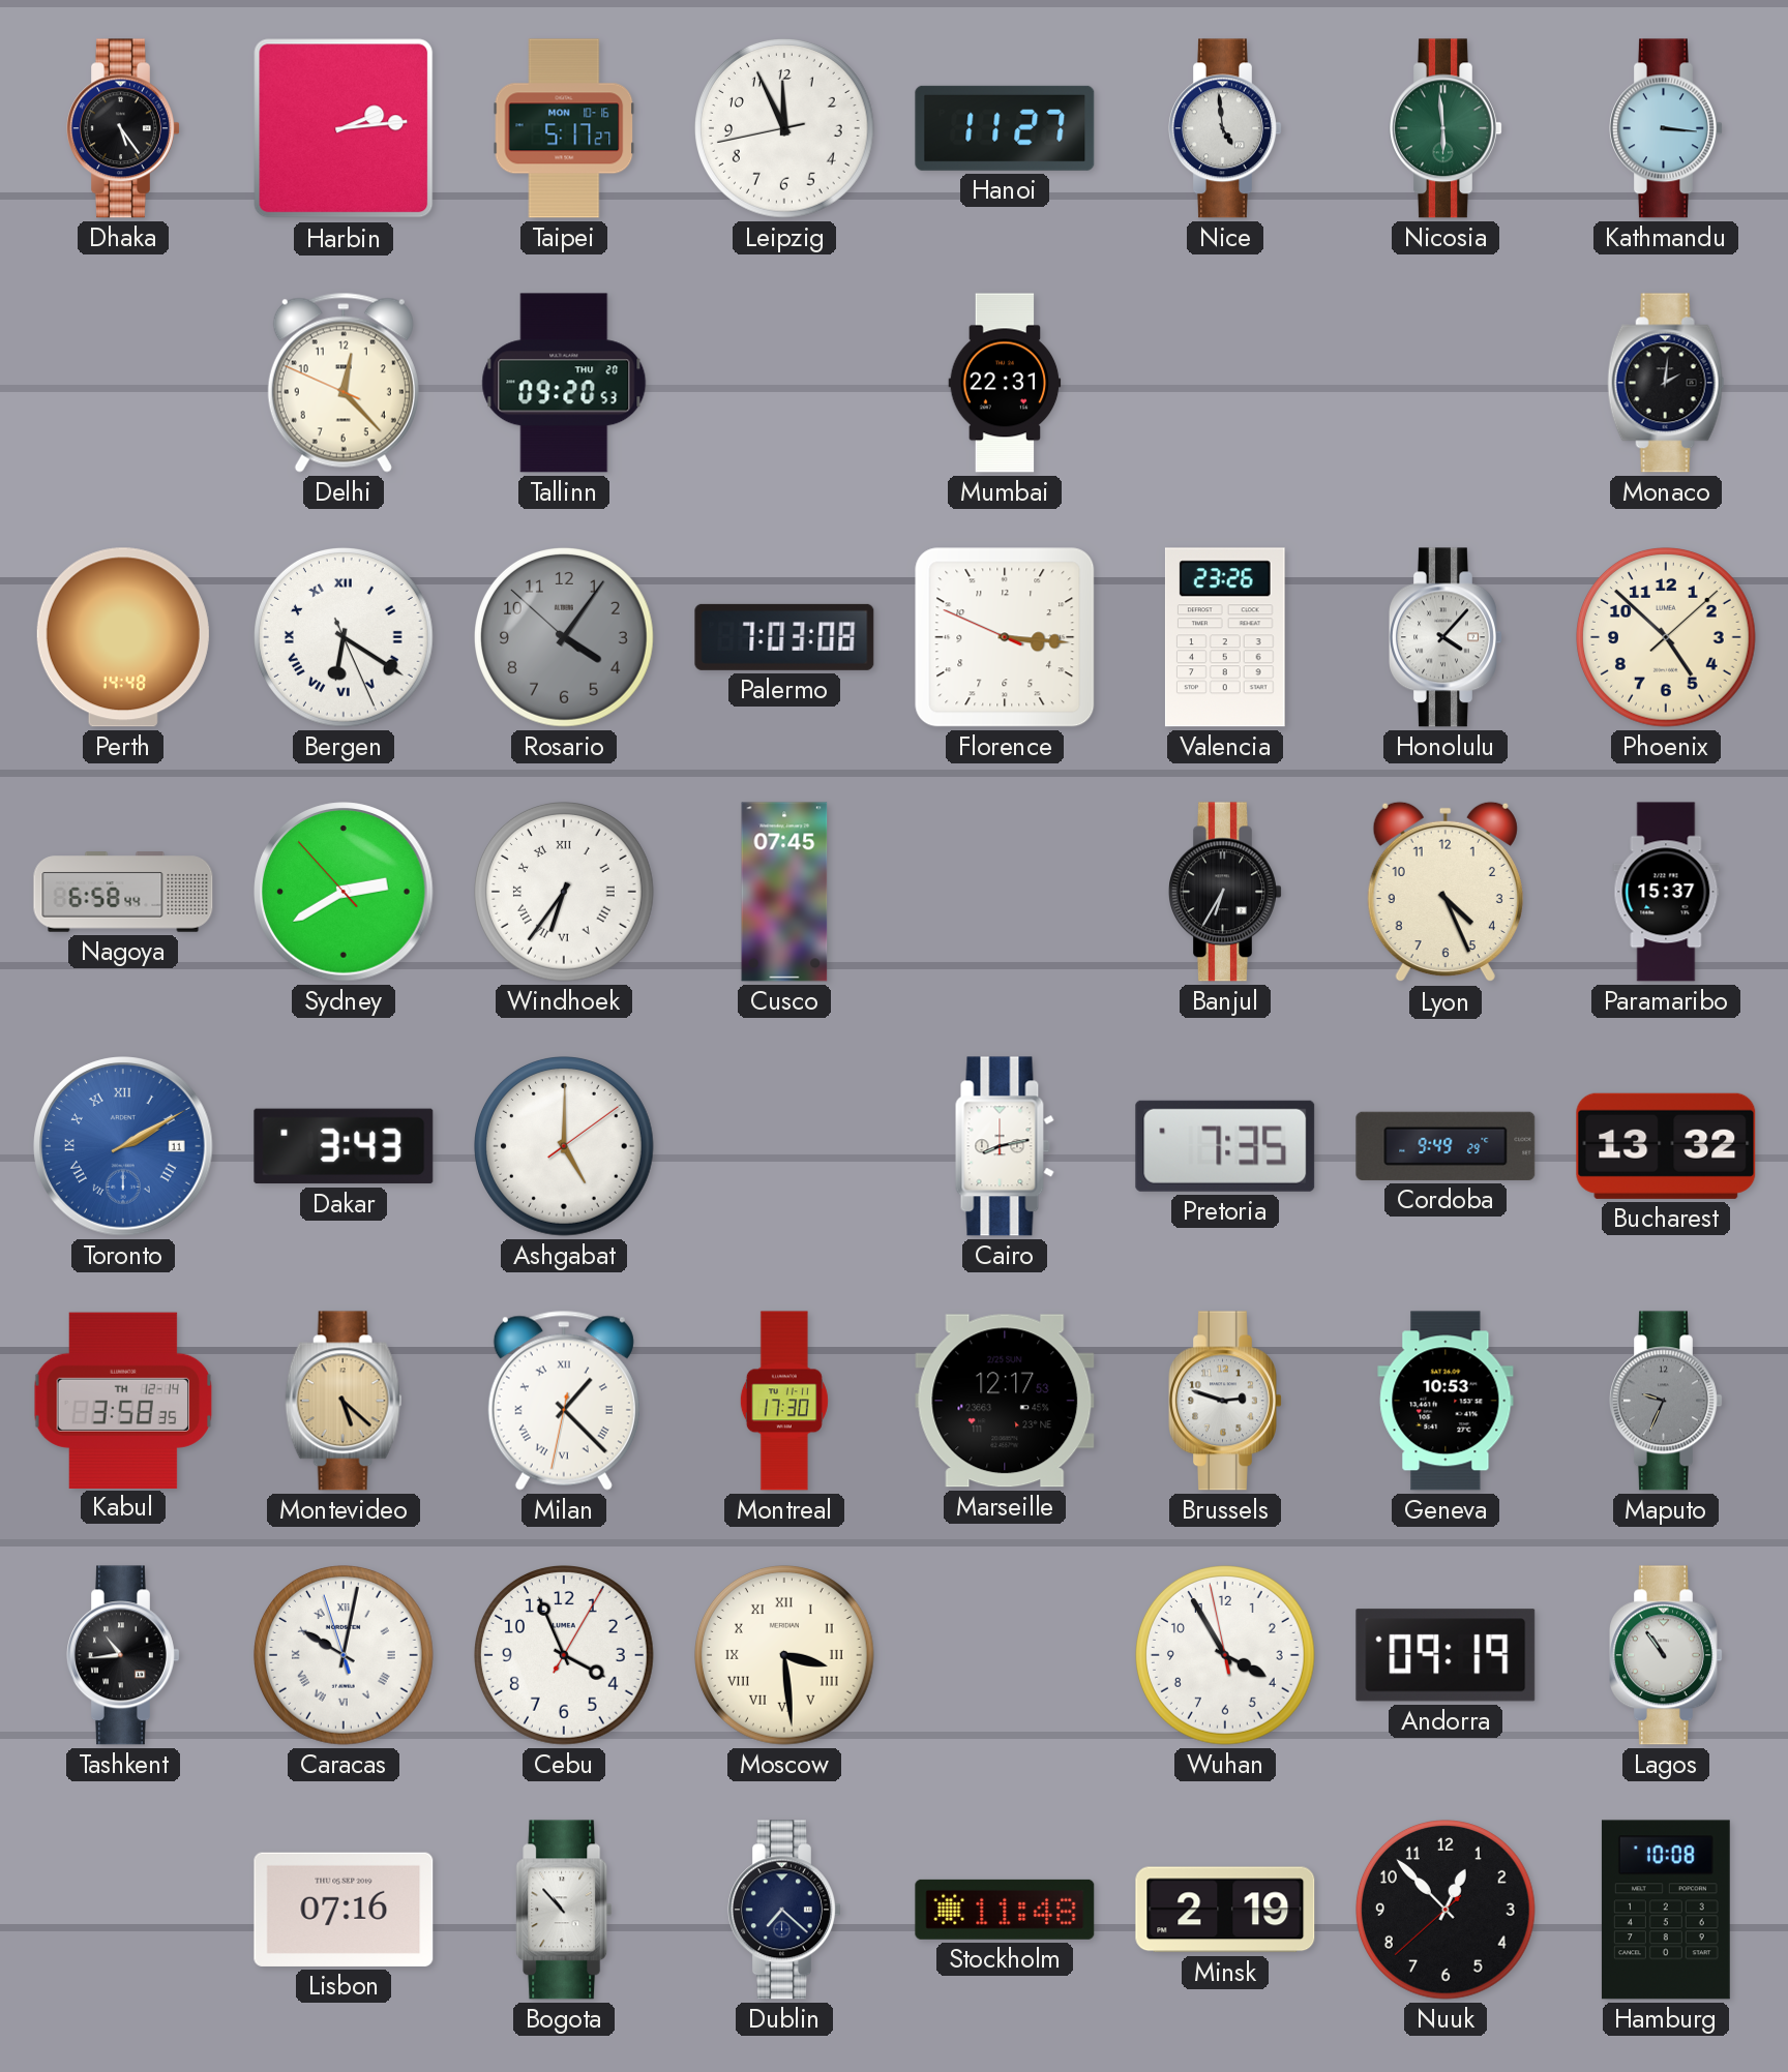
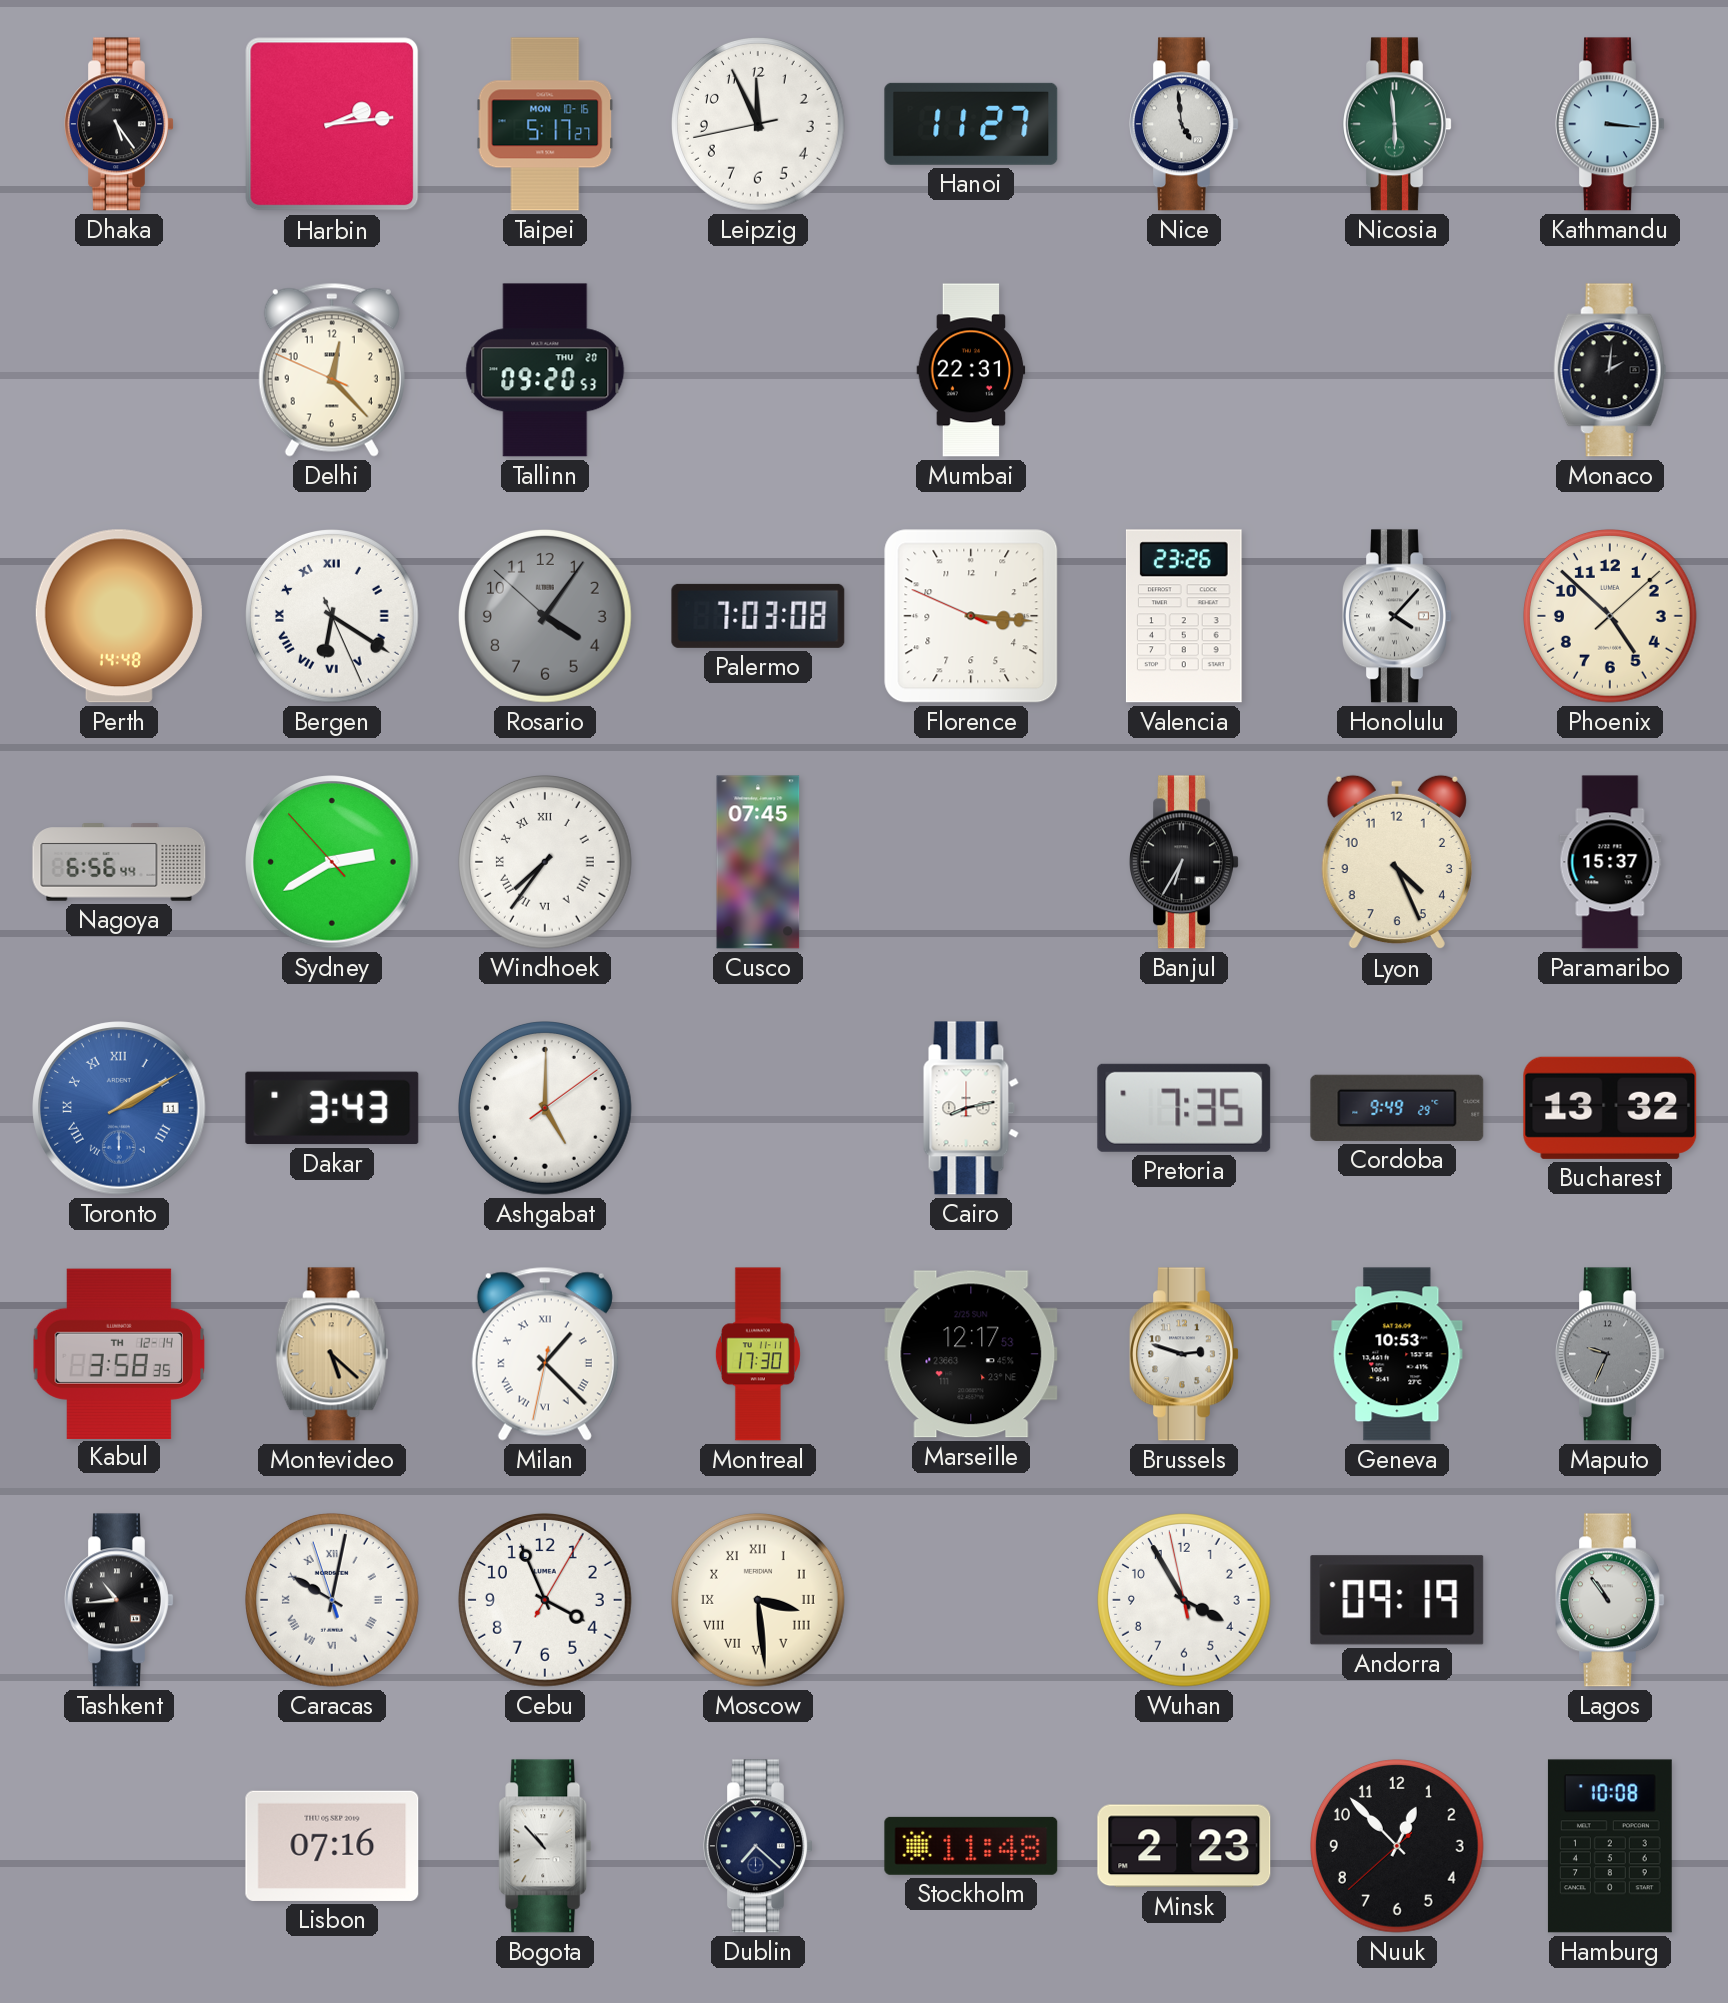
Nagoya: 6:58 -> 6:56 (119, 862)
Windhoek: 6:36 -> 7:36 (546, 863)
Minsk: 2:19 -> 2:23 (1184, 1846)
